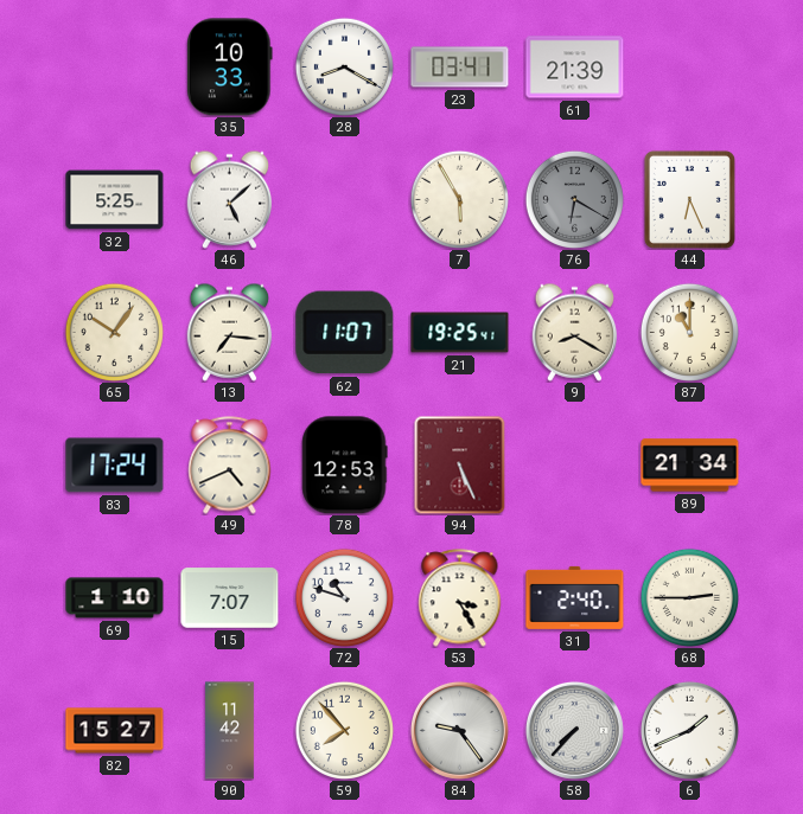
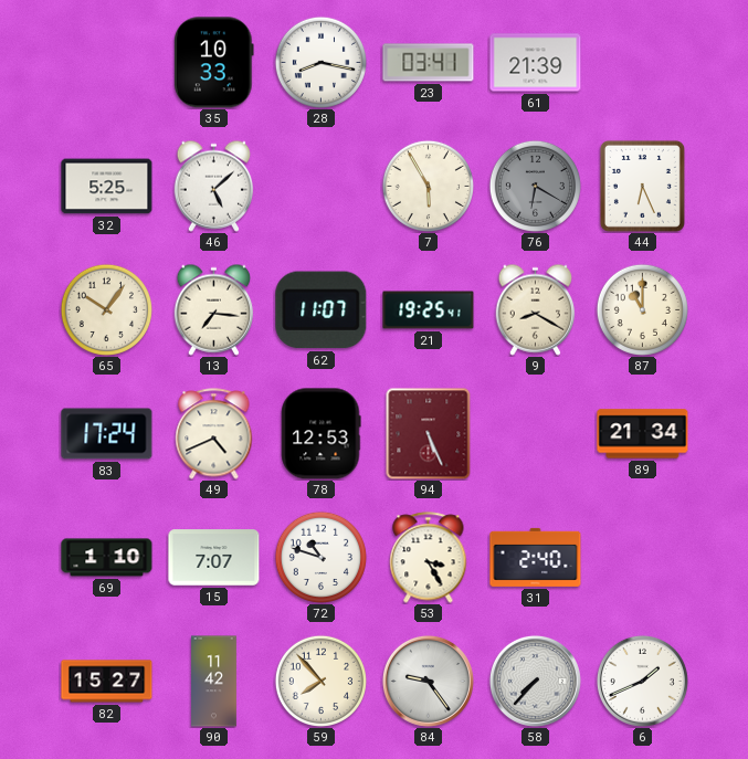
28: 8:20 -> 8:17 (320, 62)
68: 2:45 -> none (689, 597)
